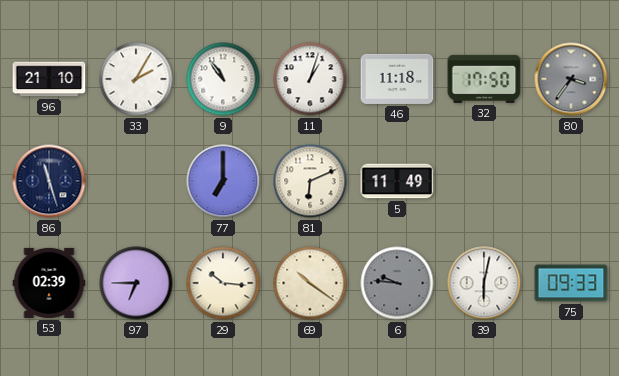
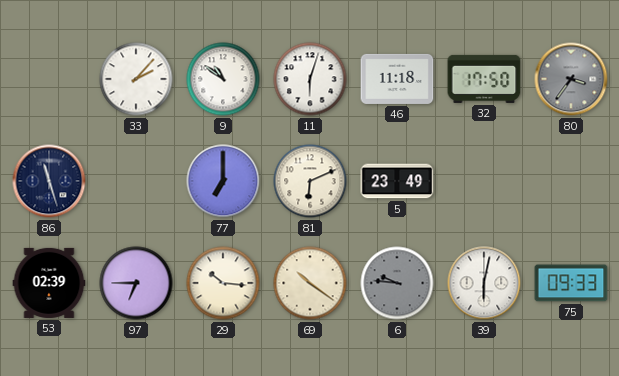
96: 21:10 -> none (49, 79)
33: 2:05 -> 2:07 (136, 79)
9: 10:54 -> 10:51 (223, 79)
11: 1:03 -> 6:03 (310, 79)
5: 11:49 -> 23:49 (397, 181)
